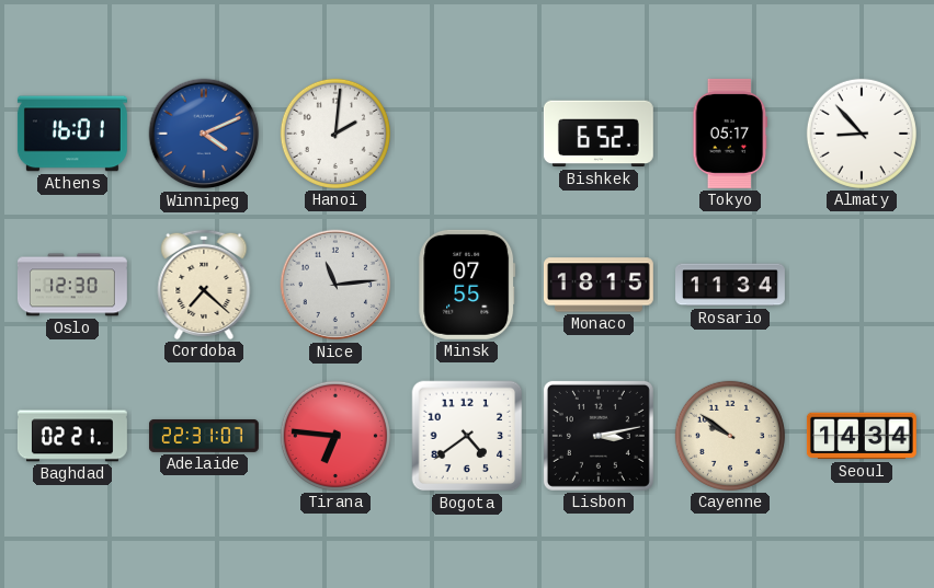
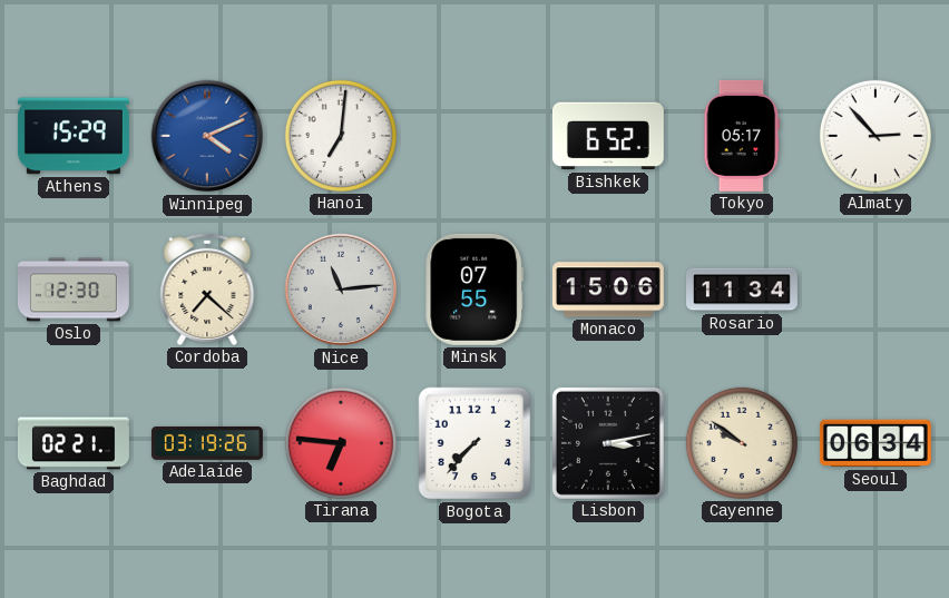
Athens: 16:01 -> 15:29 (74, 136)
Hanoi: 2:01 -> 7:01 (341, 136)
Almaty: 8:53 -> 2:53 (875, 136)
Monaco: 18:15 -> 15:06 (608, 290)
Adelaide: 22:31 -> 03:19 (207, 443)
Bogota: 4:39 -> 7:37 (474, 443)
Seoul: 14:34 -> 06:34 (875, 443)
